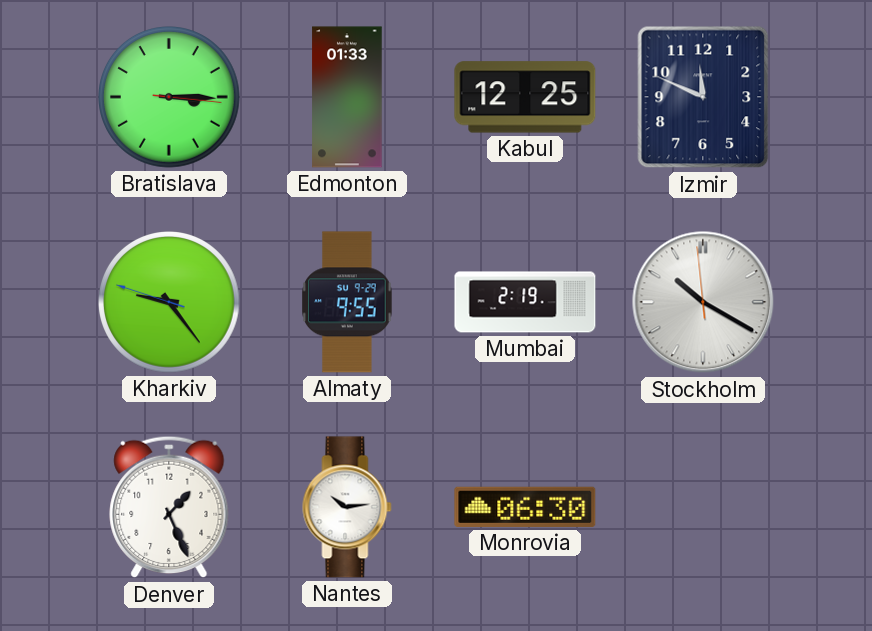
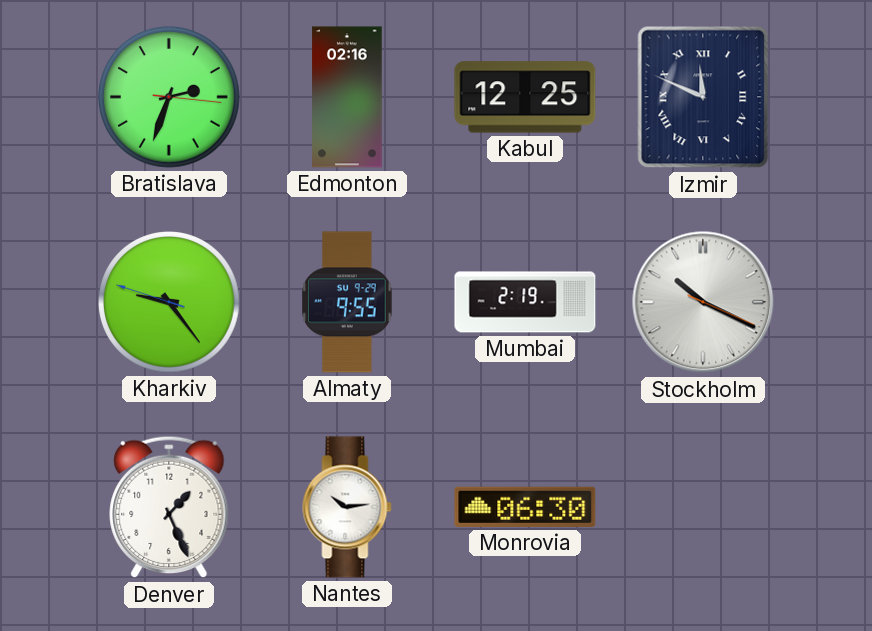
Bratislava: 3:15 -> 2:33 (170, 98)
Edmonton: 01:33 -> 02:16 (347, 97)
Izmir numerals: Arabic -> Roman (703, 97)
Stockholm: 10:19:59 -> 10:19:19 (703, 302)
